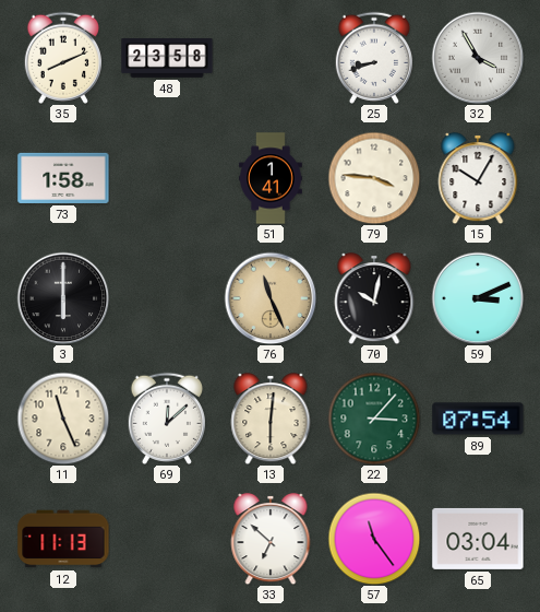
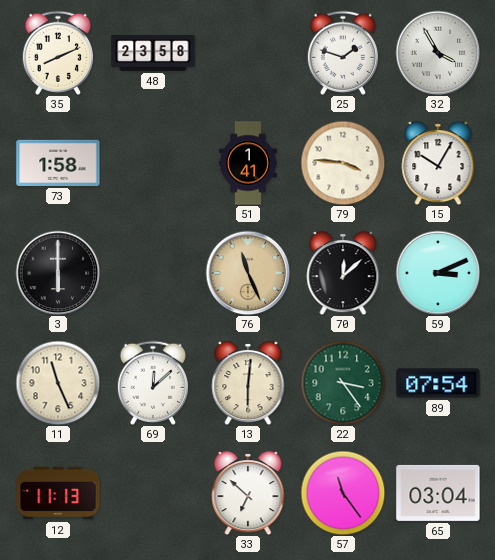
25: 8:42 -> 1:48 (343, 53)
70: 10:02 -> 12:08 (343, 274)
22: 3:07 -> 3:24 (343, 383)
